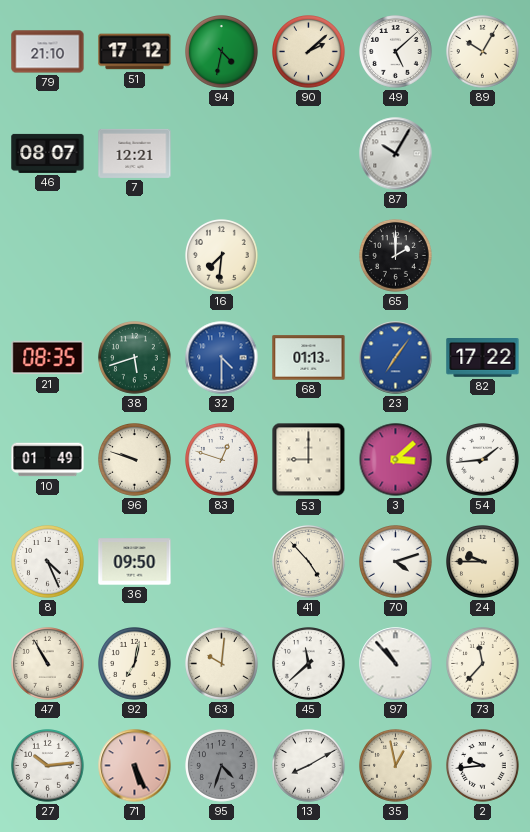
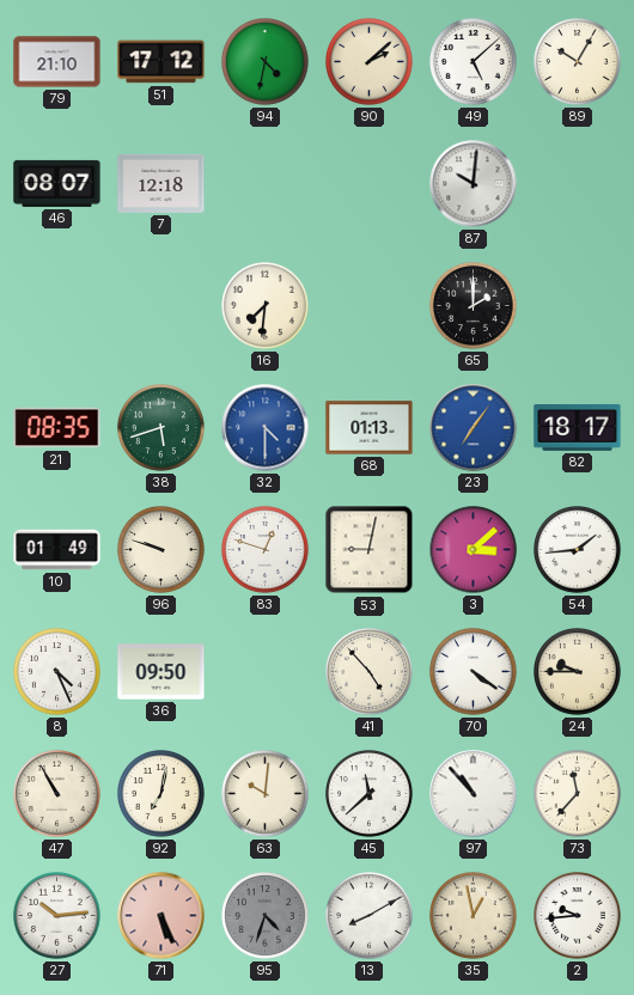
7: 12:21 -> 12:18 (161, 183)
87: 10:05 -> 10:01 (474, 184)
82: 17:22 -> 18:17 (578, 428)
53: 9:00 -> 9:02 (370, 550)
70: 4:12 -> 4:21 (474, 672)
